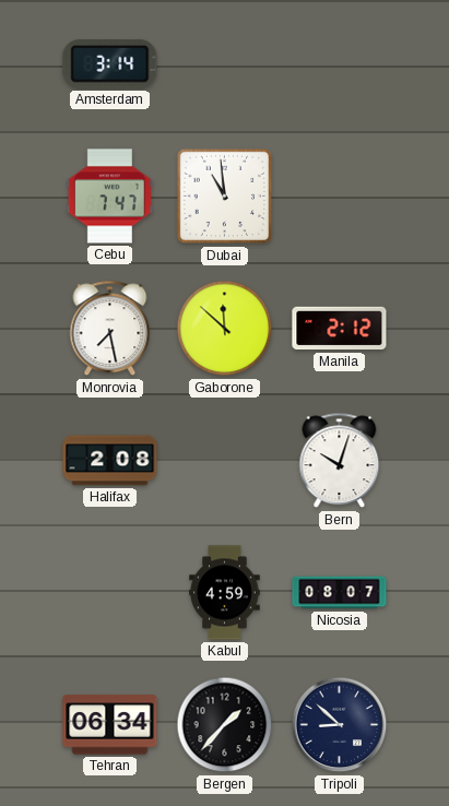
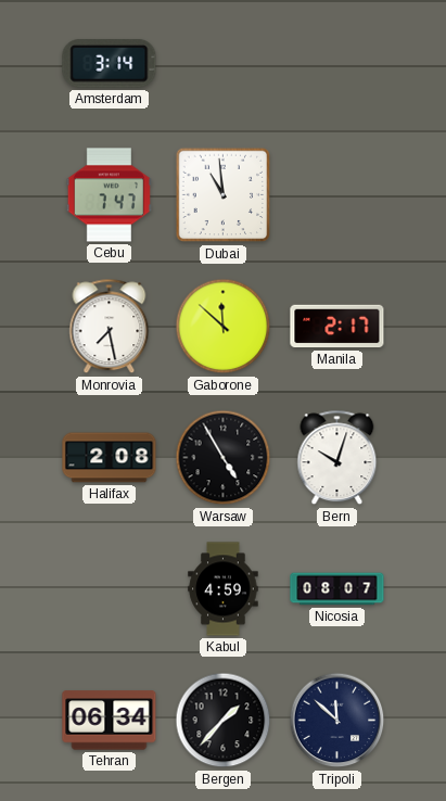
Manila: 2:12 -> 2:17 (337, 327)
Warsaw: none -> 4:55 (224, 458)
Tripoli: 8:52 -> 11:52 (337, 721)
